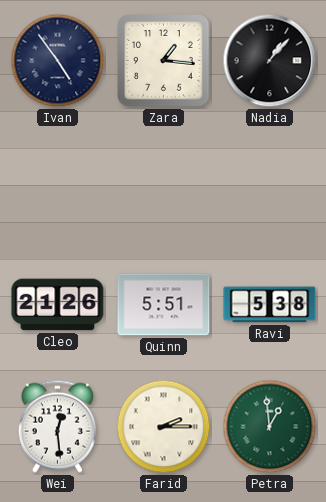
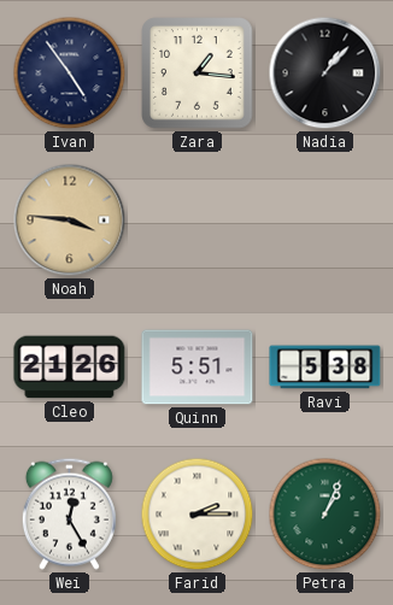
Noah: none -> 3:46 (70, 221)
Wei: 12:29 -> 12:25 (69, 513)
Petra: 12:59 -> 1:04 (325, 515)
